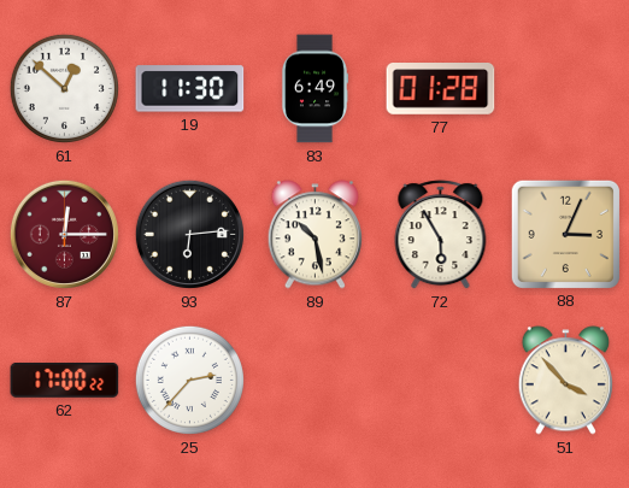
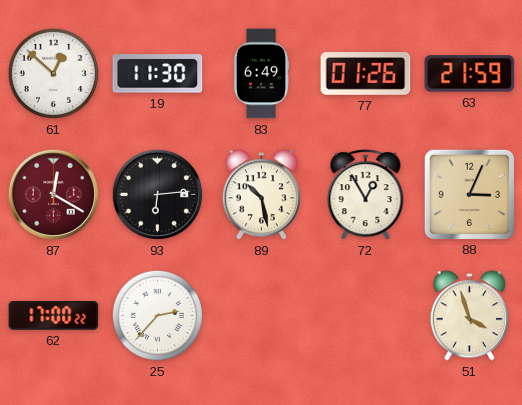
77: 01:28 -> 01:26 (366, 74)
63: none -> 21:59 (470, 74)
87: 12:15 -> 12:20 (53, 194)
72: 5:55 -> 12:55 (366, 195)
51: 3:53 -> 3:57 (469, 316)
